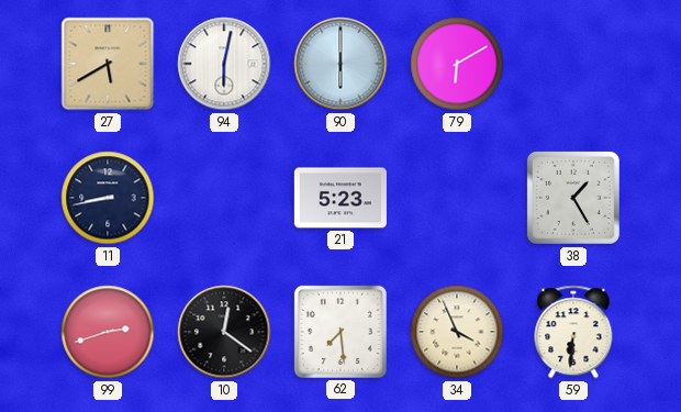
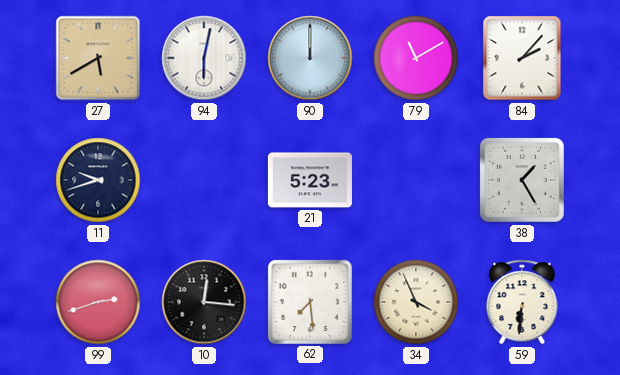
90: 6:00 -> 12:00 (310, 58)
79: 6:10 -> 11:10 (416, 58)
84: none -> 2:07 (522, 58)
11: 8:43 -> 9:42 (98, 180)
10: 12:21 -> 12:16 (204, 302)
